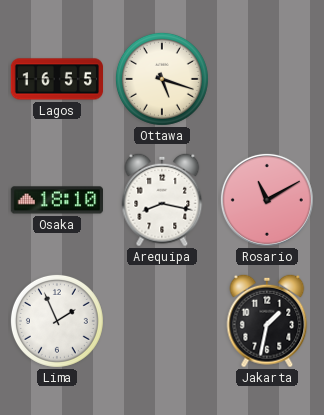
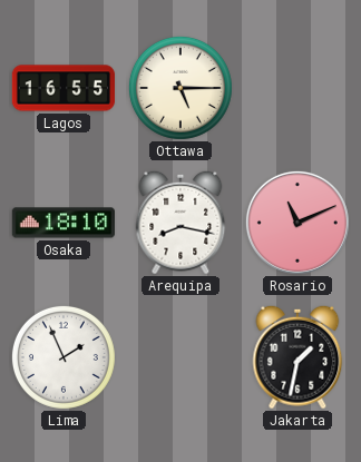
Ottawa: 5:18 -> 5:15 (180, 88)
Rosario: 11:10 -> 11:11 (297, 223)
